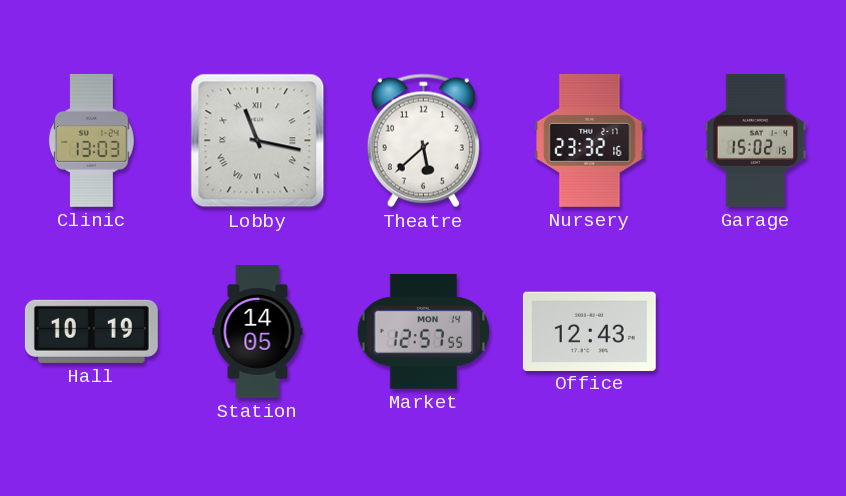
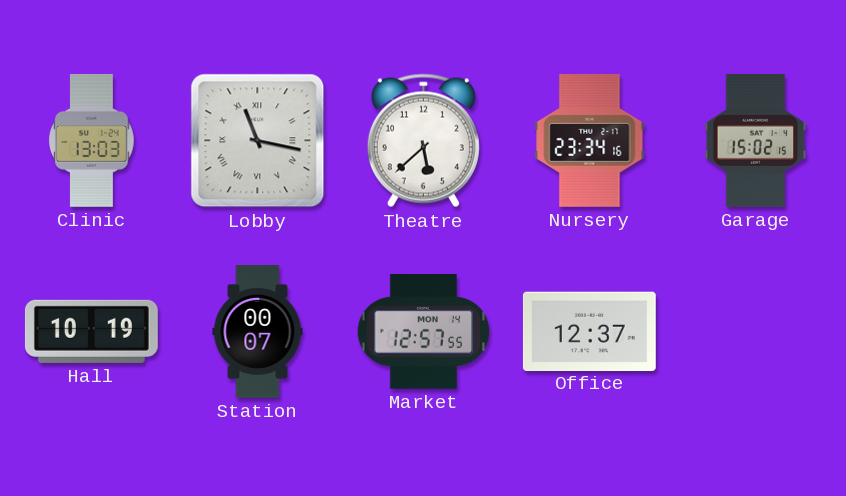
Nursery: 23:32 -> 23:34 (590, 140)
Station: 14:05 -> 00:07 (258, 332)
Office: 12:43 -> 12:37 (589, 331)
